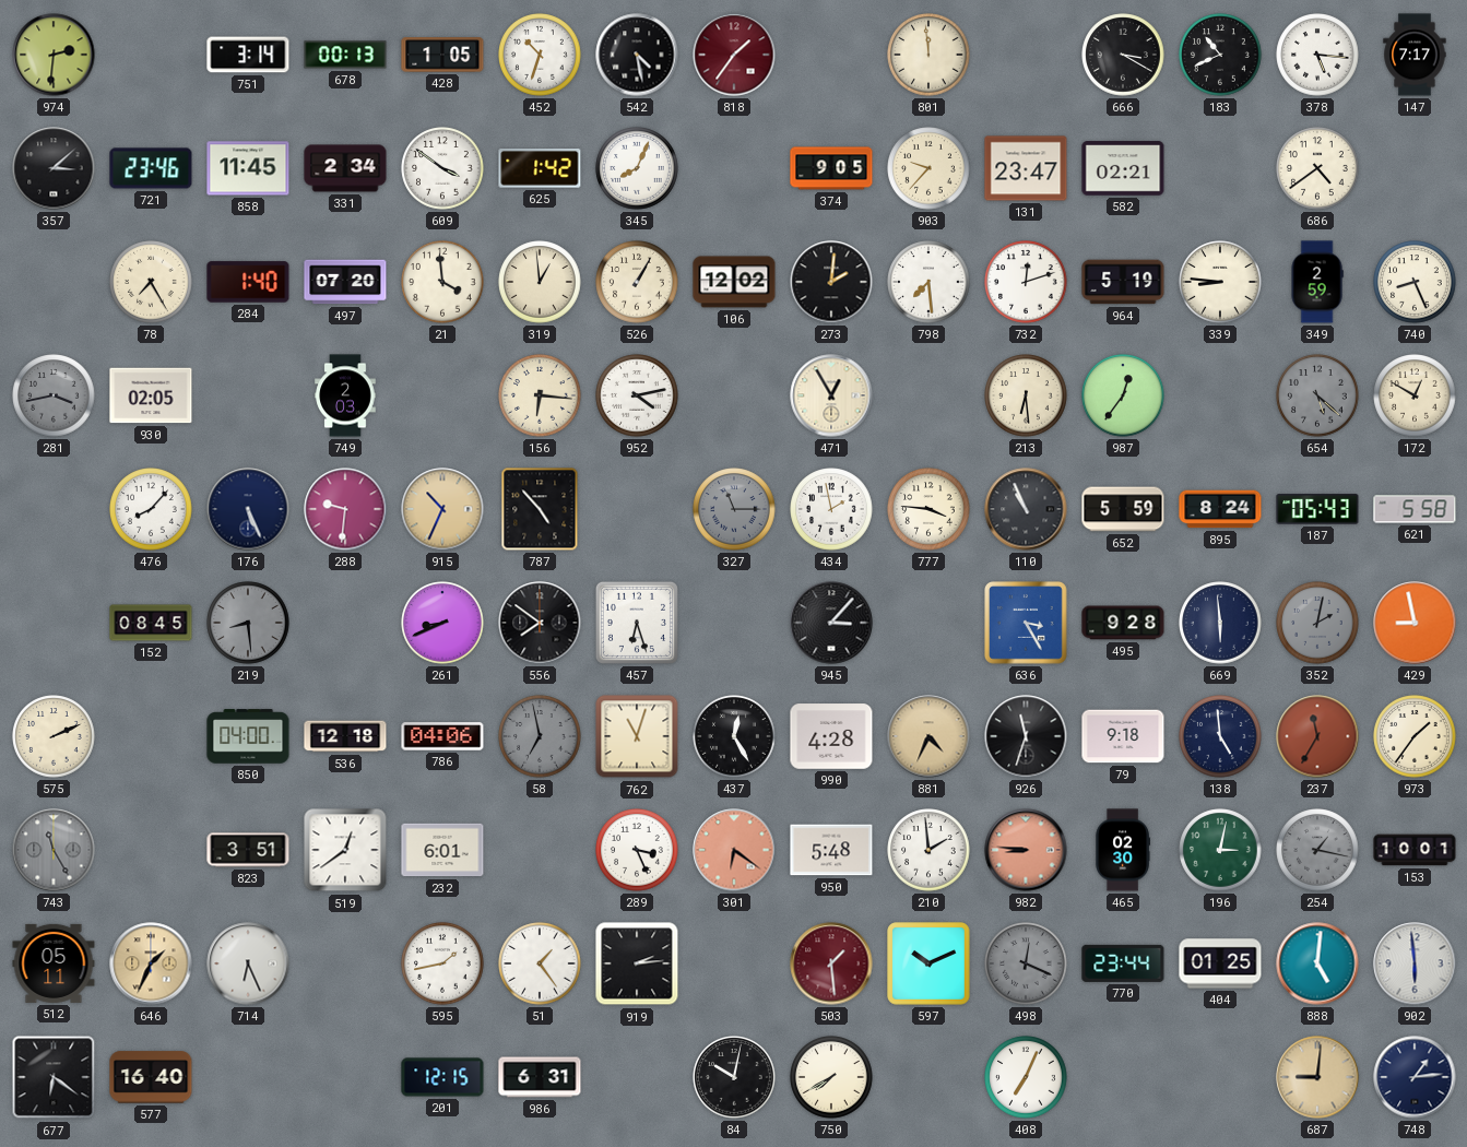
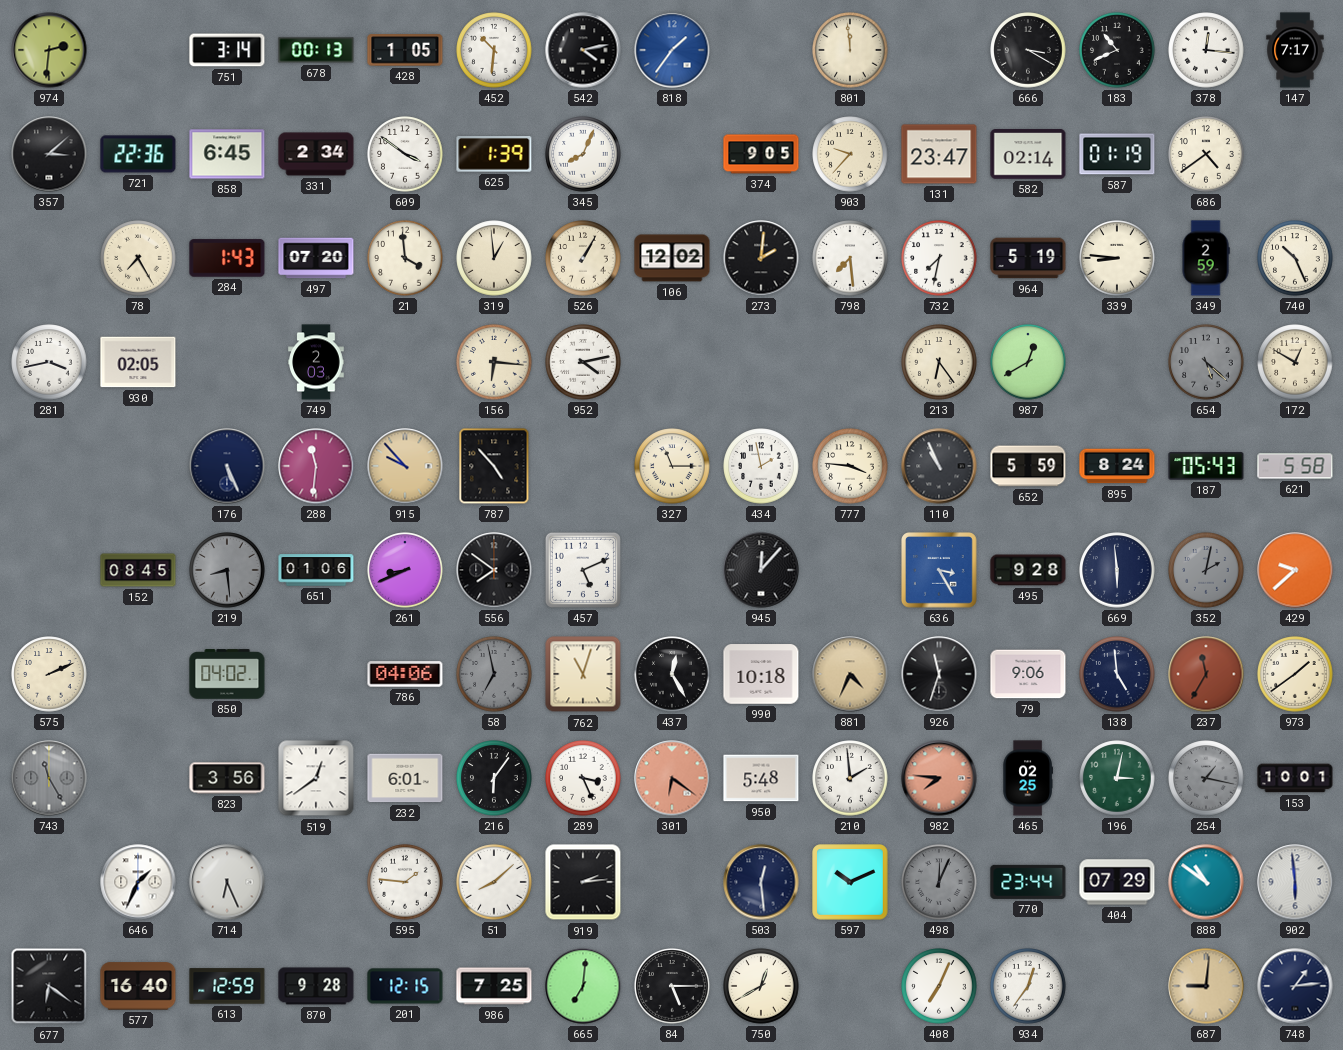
452: 10:33 -> 10:31 (494, 50)
542: 4:28 -> 4:13 (583, 50)
818 dial: burgundy -> blue (672, 50)
378: 5:16 -> 12:16 (1206, 50)
721: 23:46 -> 22:36 (138, 154)
858: 11:45 -> 6:45 (227, 154)
625: 1:42 -> 1:39 (494, 154)
582: 02:21 -> 02:14 (1028, 154)
587: none -> 01:19 (1117, 154)
284: 1:40 -> 1:43 (227, 258)
732: 12:12 -> 7:32 (939, 258)
740: 8:26 -> 10:26 (1295, 258)
281 dial: grey -> white (49, 362)
471: 12:55 -> none (831, 395)
213: 6:29 -> 6:24 (939, 362)
987: 12:36 -> 12:40 (1028, 362)
476: 8:07 -> none (151, 509)
288: 9:31 -> 11:31 (316, 466)
915: 10:34 -> 9:53 (405, 466)
327 dial: grey -> cream (672, 466)
651: none -> 01:06 (316, 570)
457: 6:27 -> 5:11 (583, 570)
945: 3:07 -> 12:07 (761, 570)
429: 8:58 -> 9:38 (1295, 570)
850: 04:00 -> 04:02 (227, 674)
536: 12:18 -> none (345, 736)
990: 4:28 -> 10:18 (761, 674)
79: 9:18 -> 9:06 (1028, 674)
973: 1:36 -> 1:39 (1295, 674)
823: 3:51 -> 3:56 (227, 778)
216: none -> 6:06 (494, 778)
982: 8:46 -> 7:46 (939, 778)
465: 02:30 -> 02:25 (1028, 778)
512: 05:11 -> none (54, 963)
646 dial: champagne -> white (138, 882)
595: 1:43 -> 1:46 (405, 882)
51: 1:24 -> 8:08 (494, 882)
503: 1:29 -> 12:29 (761, 882)
503 dial: burgundy -> navy (761, 882)
498: 12:19 -> 12:04 (939, 882)
404: 01:25 -> 07:29 (1117, 882)
888: 5:01 -> 10:51 (1206, 882)
613: none -> 12:59 (227, 986)
870: none -> 9:28 (316, 986)
986: 6:31 -> 7:25 (494, 986)
665: none -> 7:01 (583, 986)
84: 10:02 -> 5:15 (672, 986)
750: 7:40 -> 12:40 (761, 986)
934: none -> 12:36 (1028, 986)
